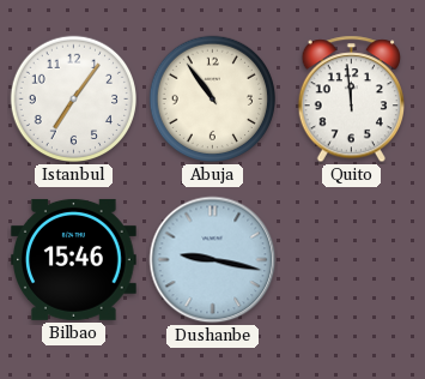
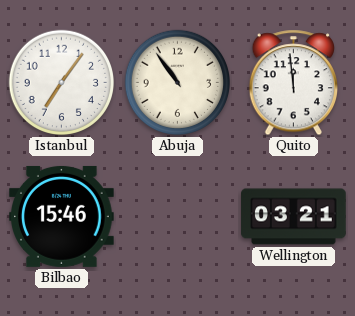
Dushanbe: 9:17 -> none (213, 260)
Wellington: none -> 03:21 (294, 217)
